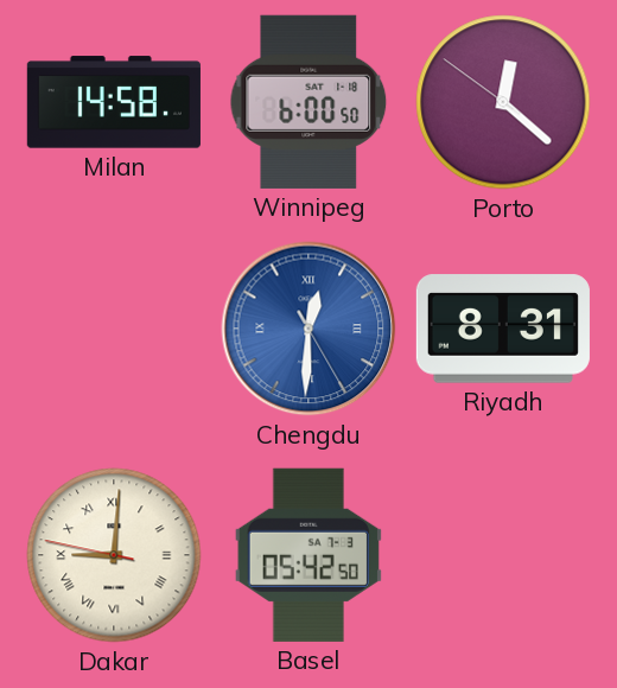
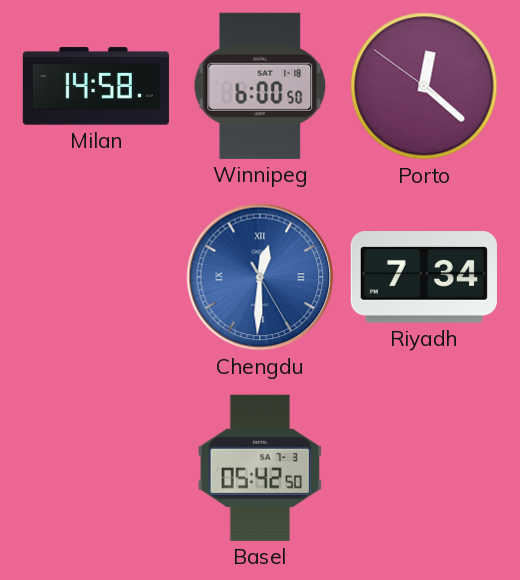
Riyadh: 8:31 -> 7:34 (424, 277)
Dakar: 9:00 -> none (114, 555)
